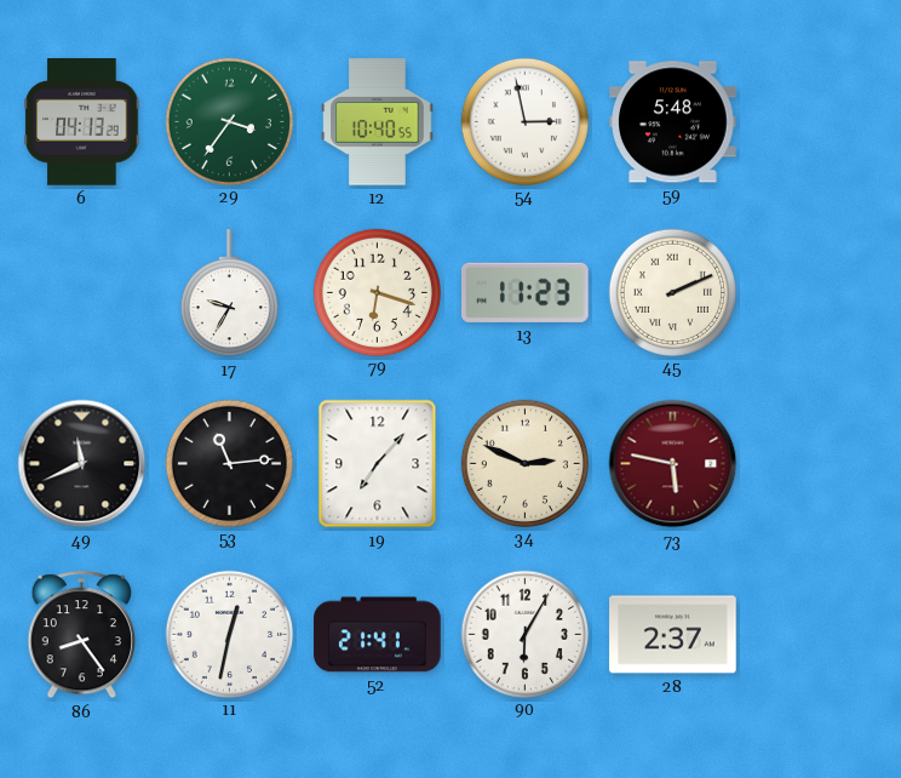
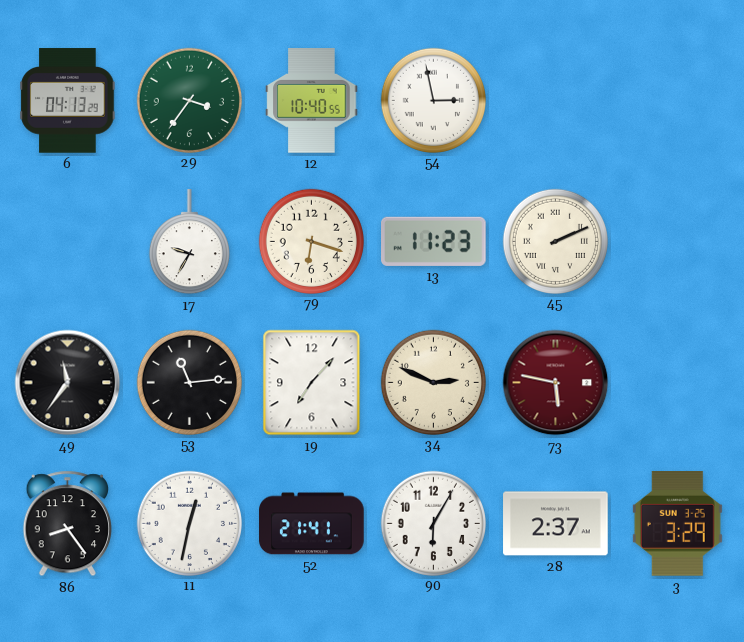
59: 5:48 -> none (673, 122)
49: 11:41 -> 11:36 (68, 383)
3: none -> 3:29 (677, 524)
